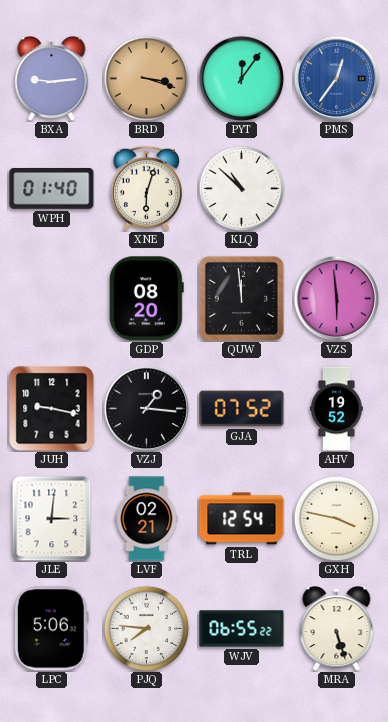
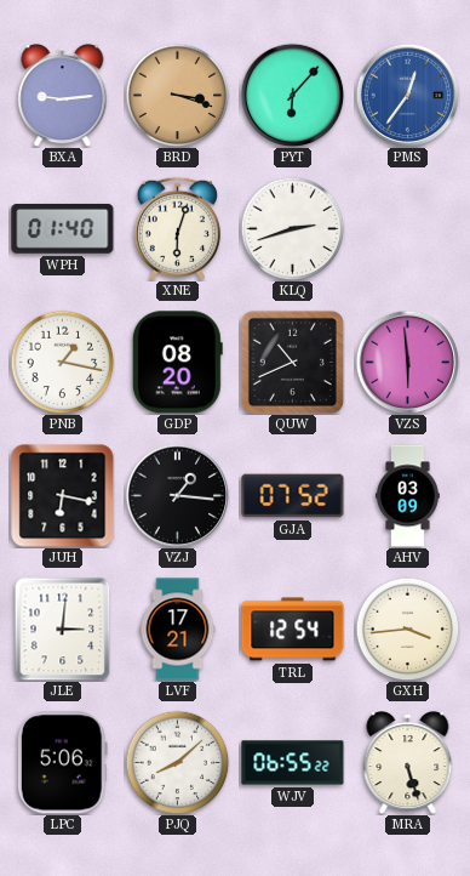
PYT: 12:06 -> 6:07 (292, 95)
KLQ: 10:52 -> 2:42 (292, 228)
PNB: none -> 1:17 (62, 362)
QUW: 11:59 -> 10:41 (292, 362)
JUH: 9:17 -> 6:17 (63, 496)
AHV: 19:52 -> 03:09 (408, 496)
LVF: 02:21 -> 17:21 (178, 630)
GXH: 3:47 -> 3:44 (407, 628)
PJQ: 7:46 -> 8:08 (177, 762)
